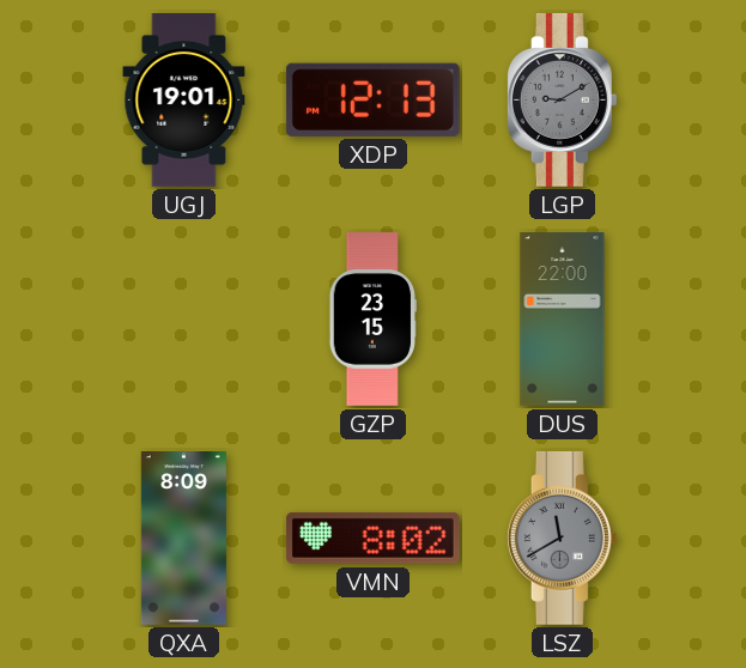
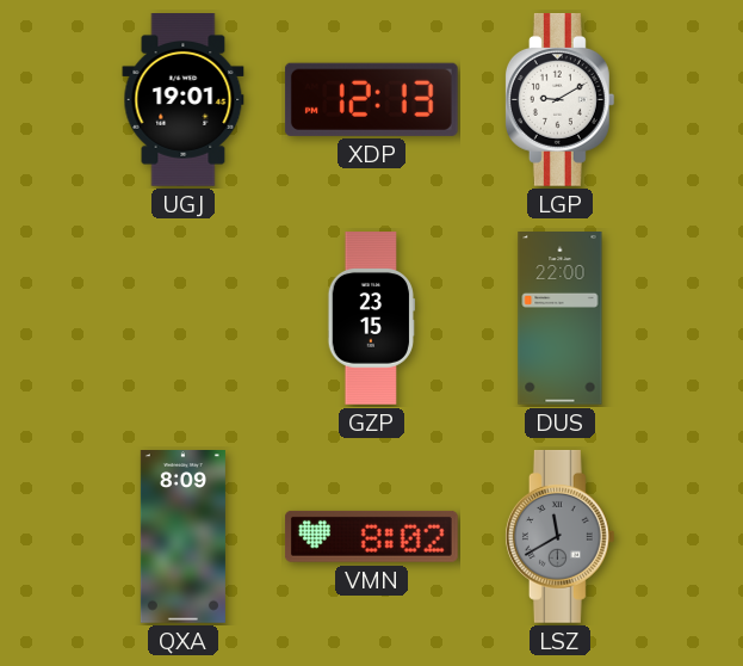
LGP dial: grey -> white (559, 100)
